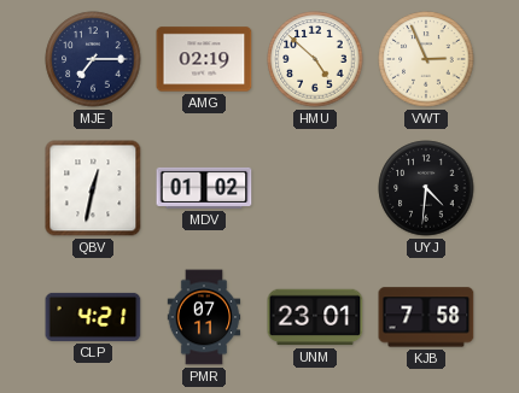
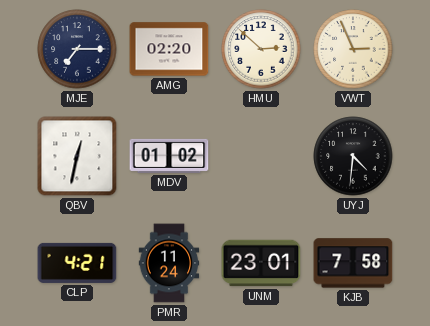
AMG: 02:19 -> 02:20 (169, 49)
HMU: 4:52 -> 2:52 (261, 49)
PMR: 07:11 -> 11:24 (169, 263)
